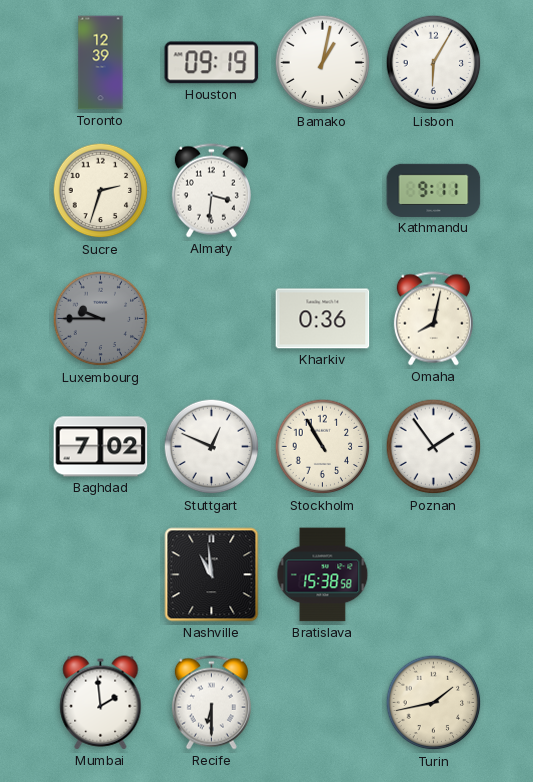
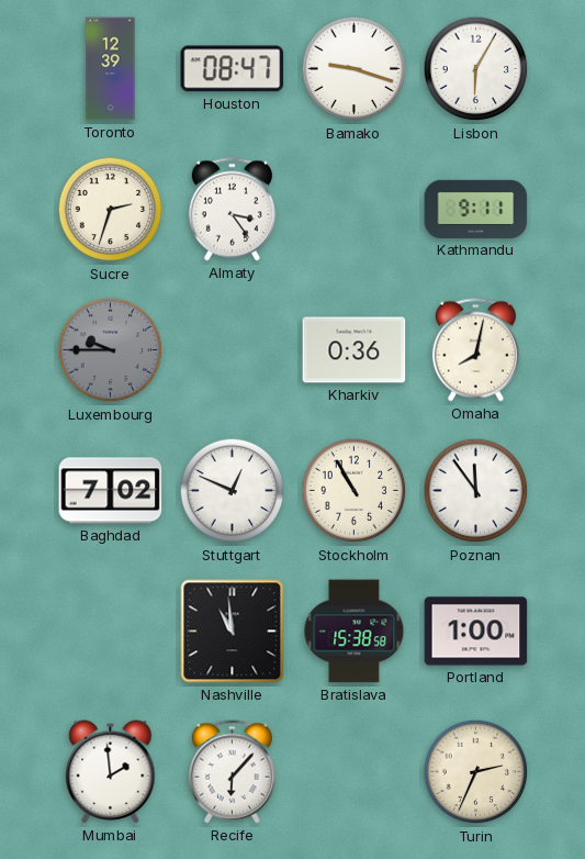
Houston: 09:19 -> 08:47 (233, 69)
Bamako: 1:02 -> 9:18 (355, 69)
Almaty: 3:31 -> 3:24 (232, 210)
Poznan: 1:54 -> 11:54 (476, 491)
Portland: none -> 1:00 (476, 632)
Recife: 6:30 -> 6:07 (232, 772)
Turin: 1:43 -> 2:34 (476, 772)
